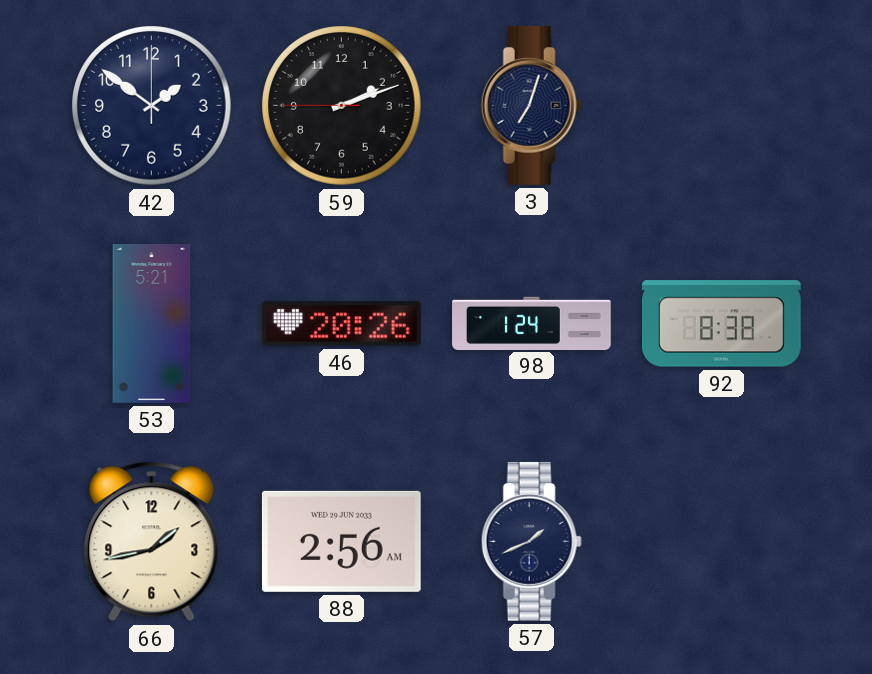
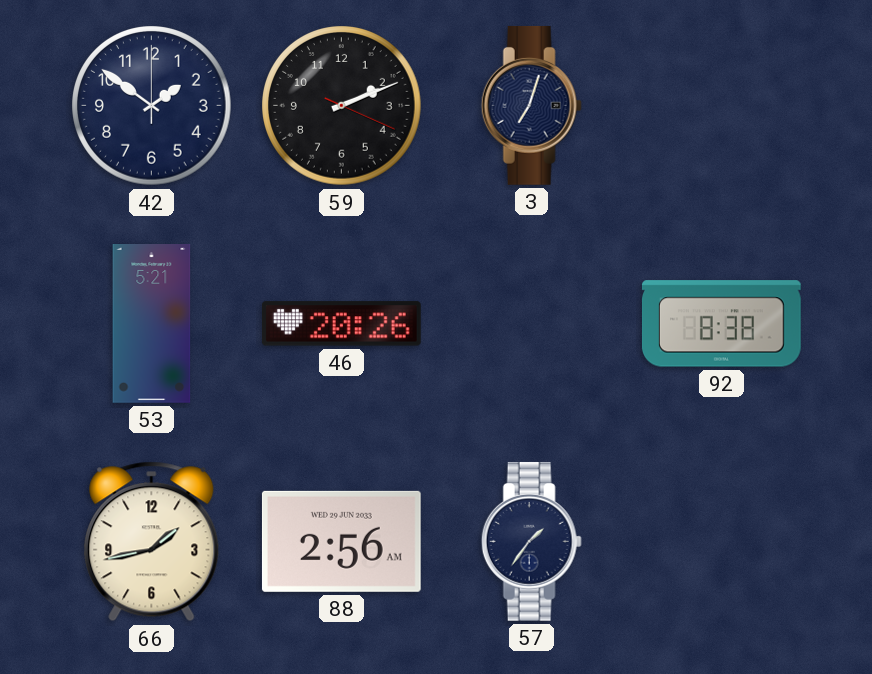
59: 2:11:45 -> 2:11:19 (342, 106)
98: 1:24 -> none (532, 323)
57: 1:41 -> 1:36 (531, 541)
